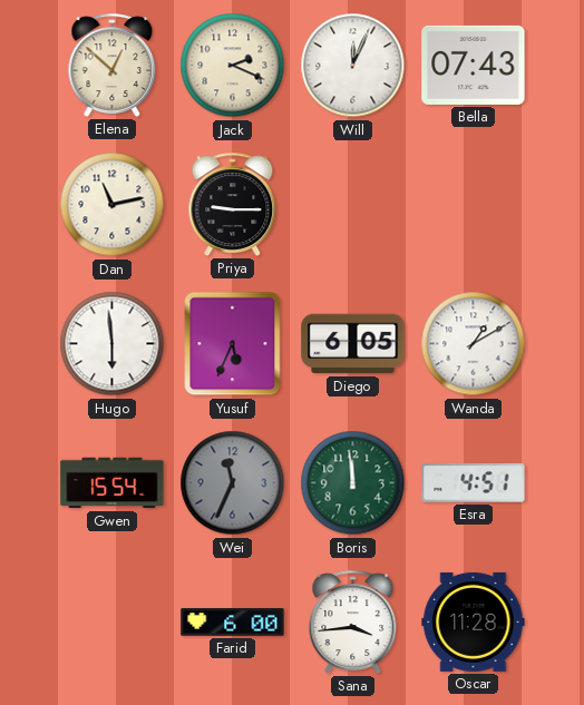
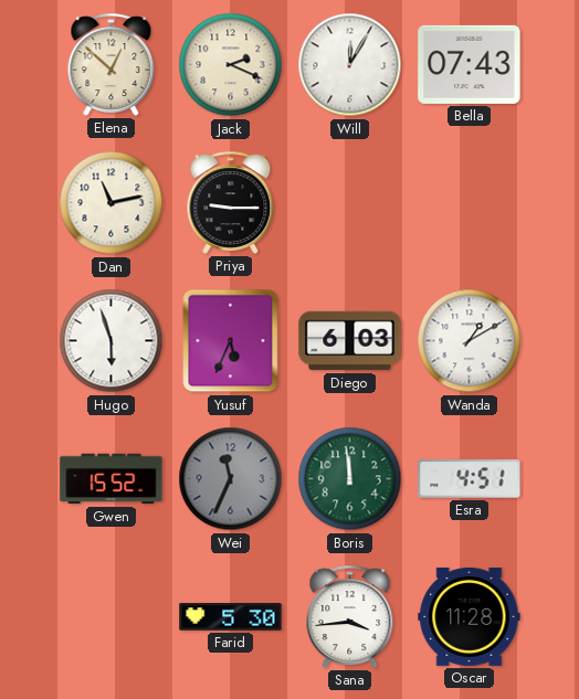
Will: 12:04 -> 12:05 (350, 65)
Hugo: 5:59 -> 5:57 (112, 341)
Diego: 6:05 -> 6:03 (350, 341)
Gwen: 15:54 -> 15:52 (112, 479)
Farid: 6:00 -> 5:30 (231, 617)
